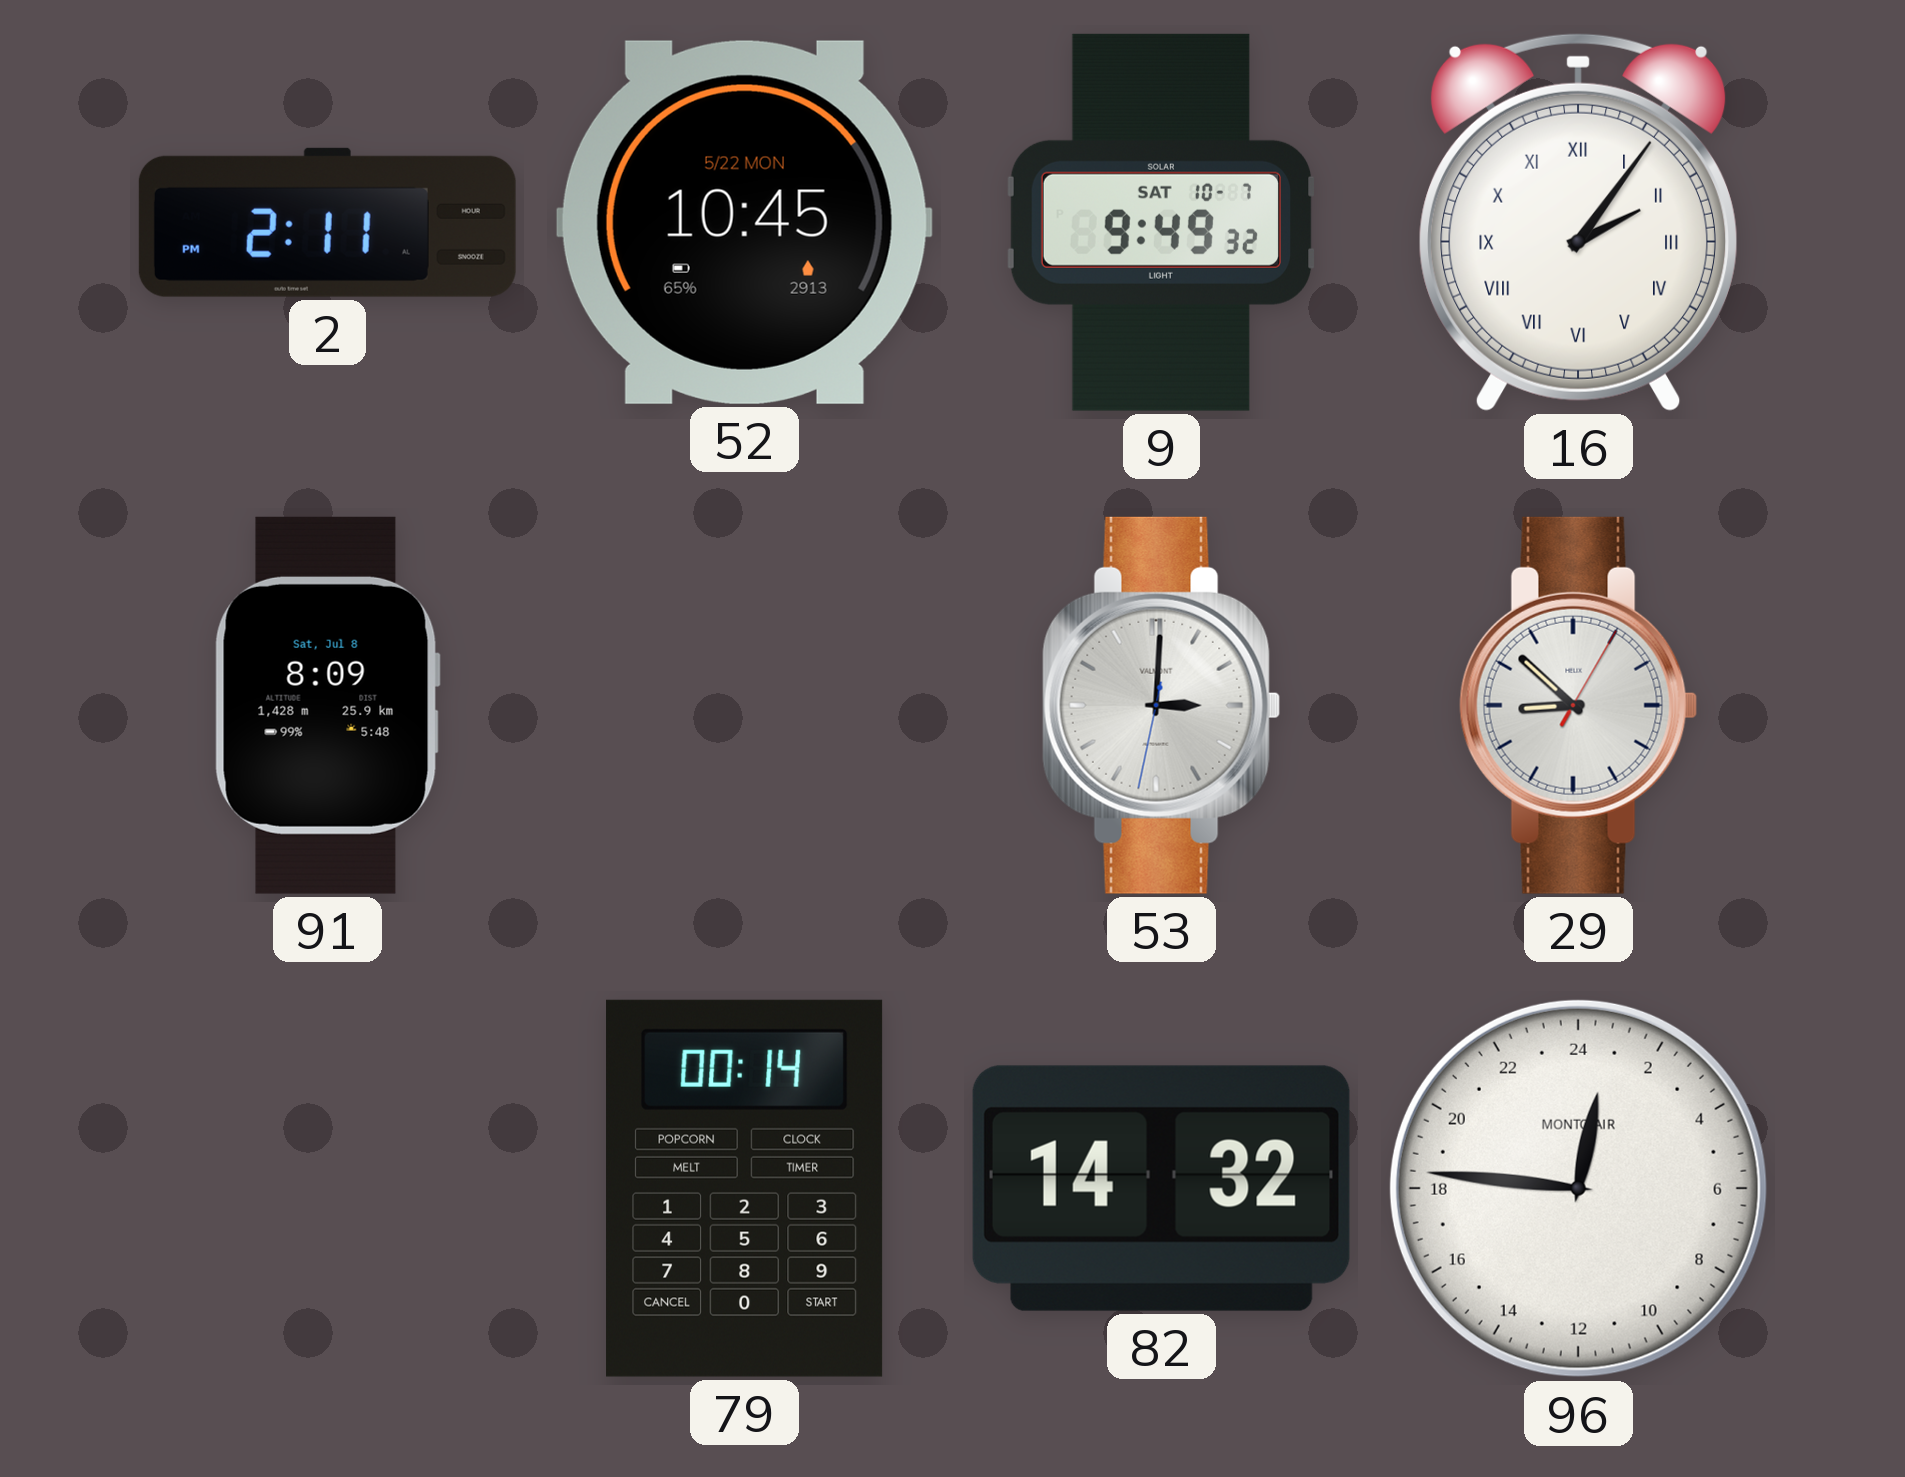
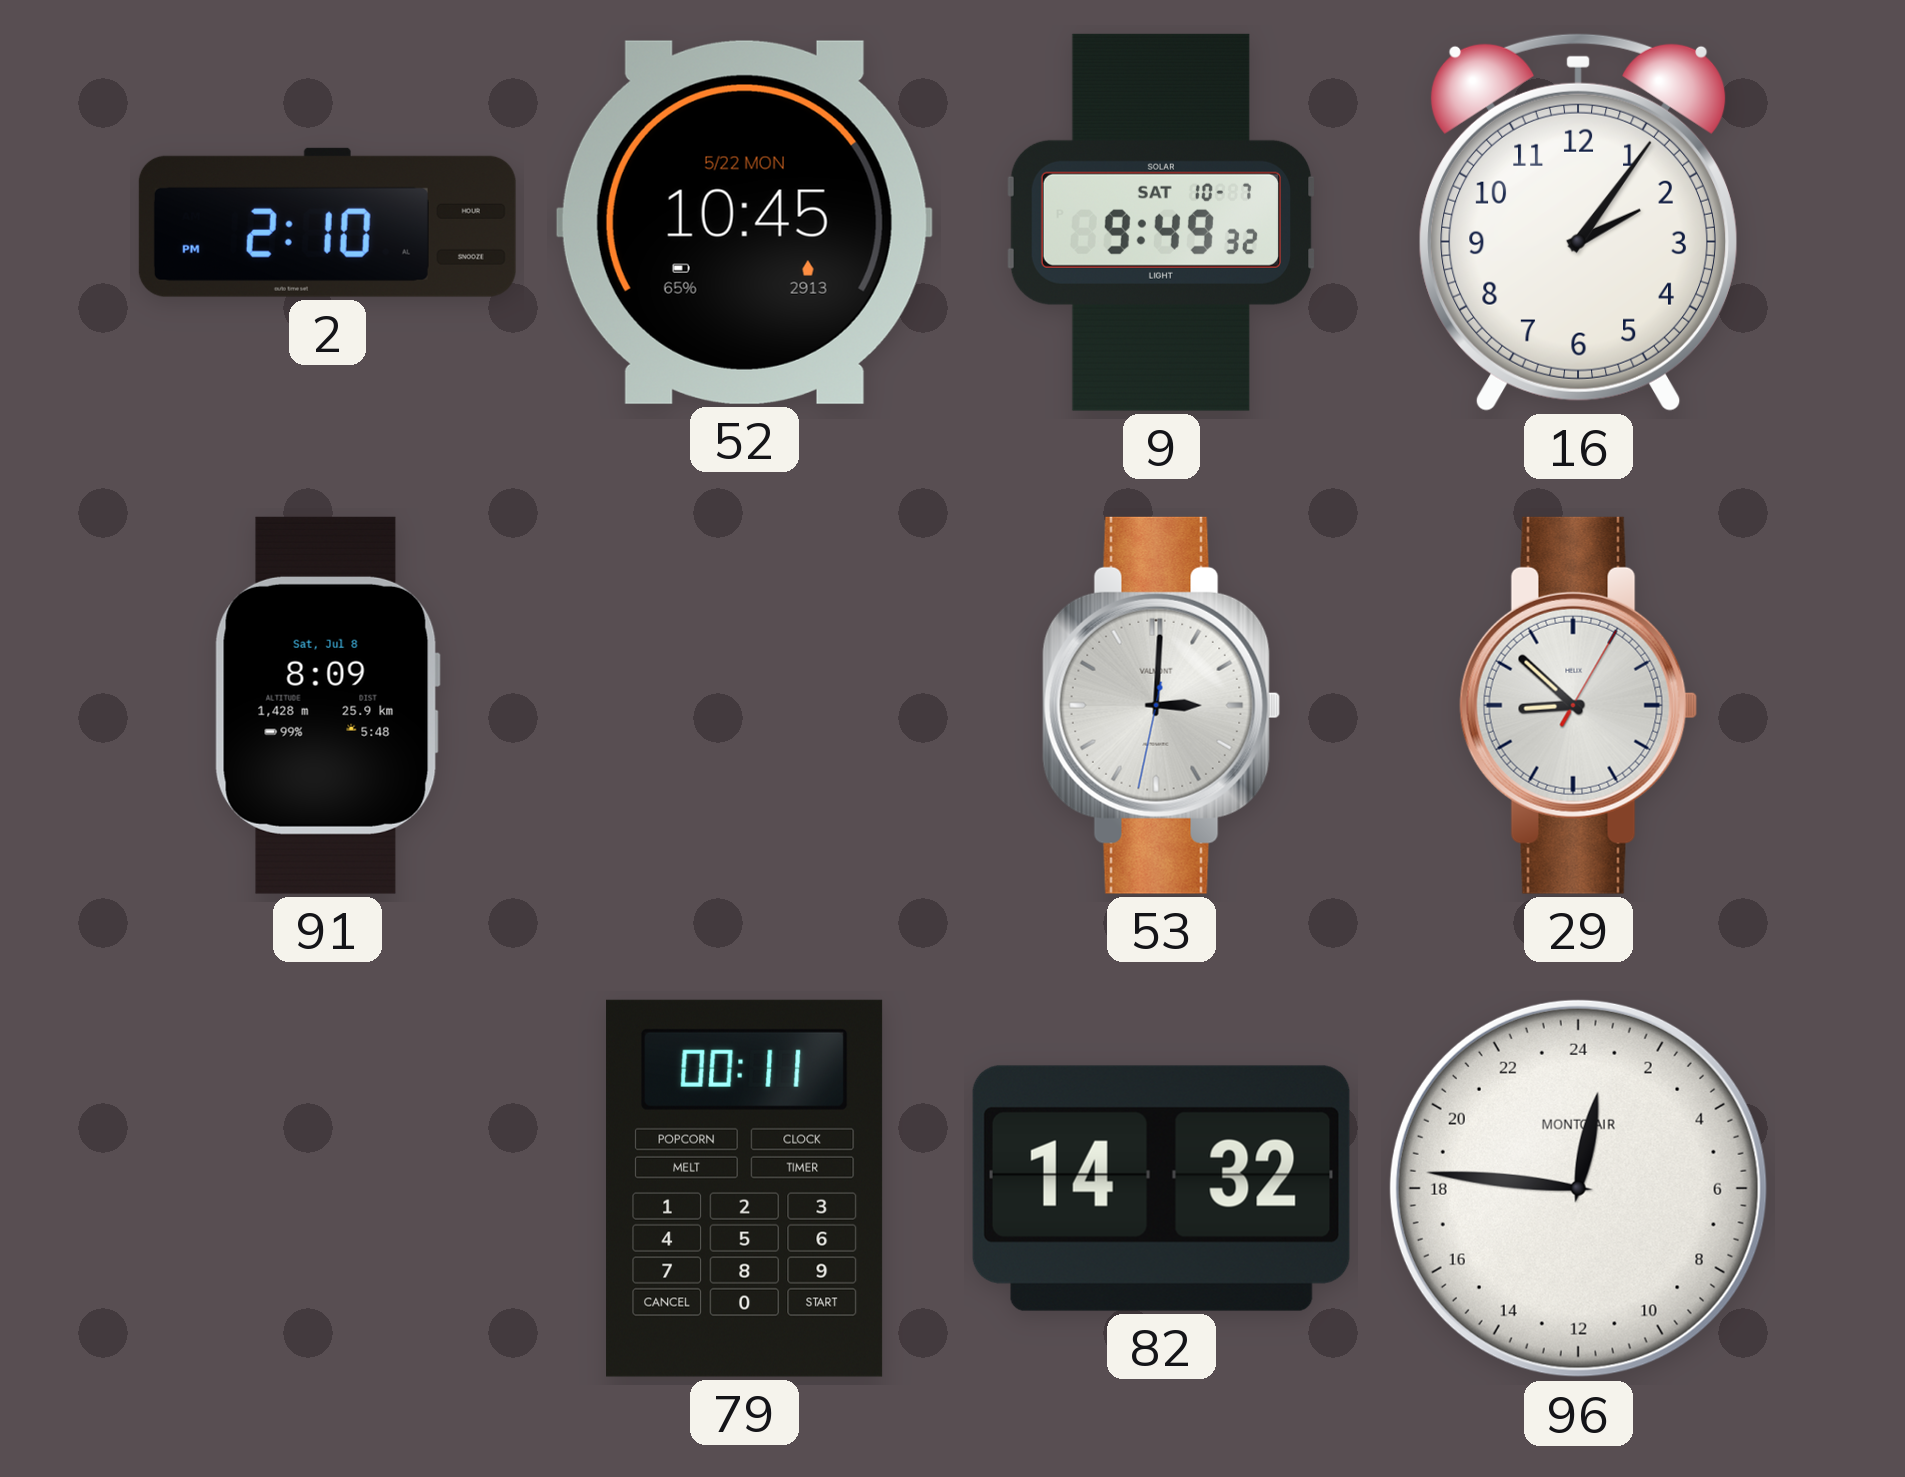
2: 2:11 -> 2:10 (327, 222)
16 numerals: Roman -> Arabic (1578, 222)
79: 00:14 -> 00:11 (745, 1188)
